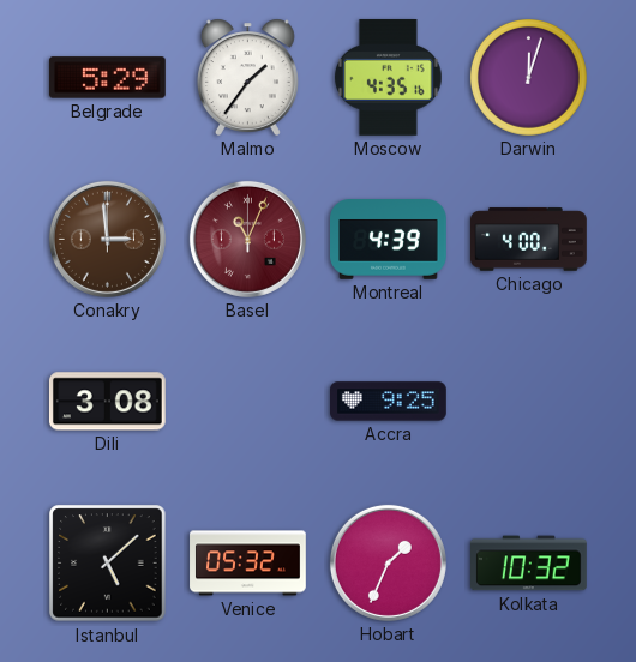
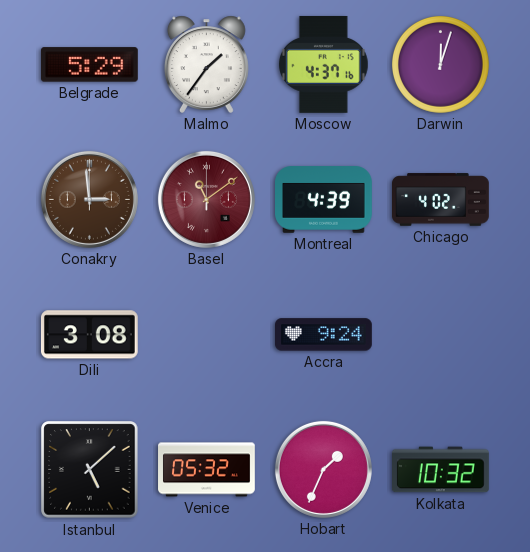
Moscow: 4:35 -> 4:37 (324, 64)
Basel: 11:04 -> 11:09 (206, 199)
Chicago: 4:00 -> 4:02 (441, 200)
Accra: 9:25 -> 9:24 (324, 335)
